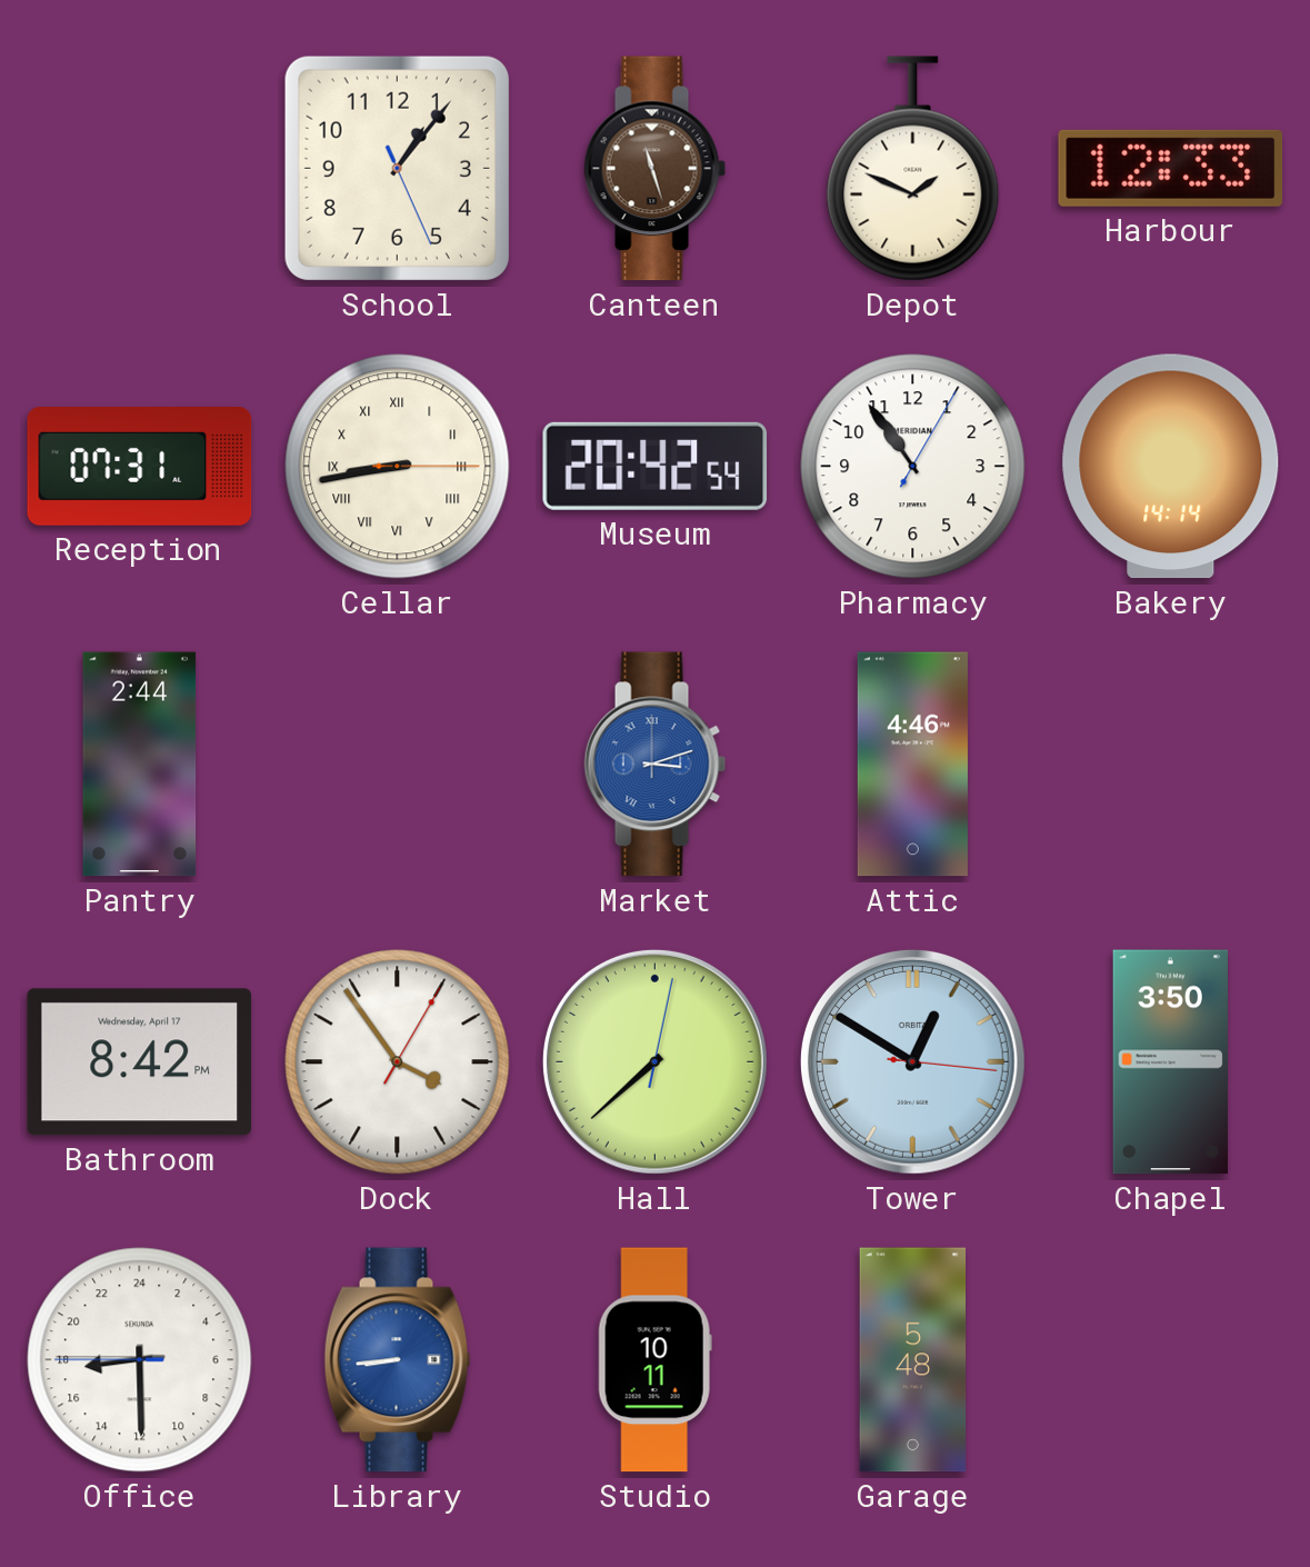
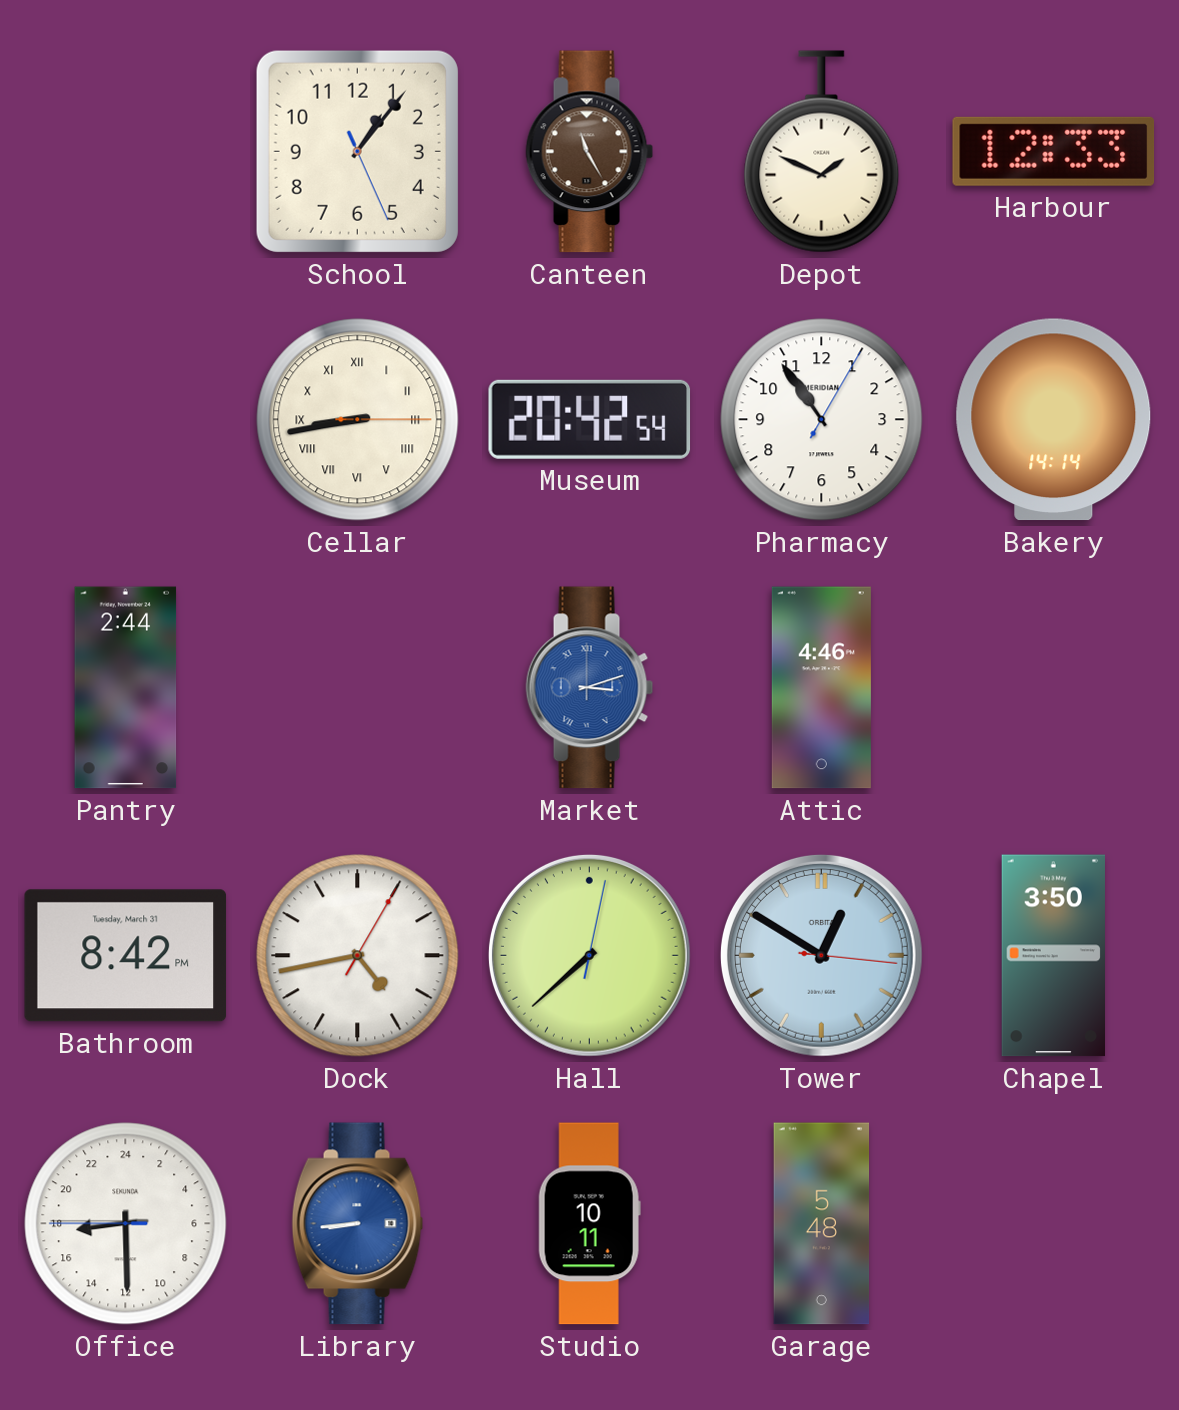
Canteen: 11:27 -> 11:25 (590, 152)
Reception: 07:31 -> none (140, 467)
Bathroom date: Wednesday, April 17 -> Tuesday, March 31 (126, 956)
Dock: 3:54 -> 4:43 (358, 956)
